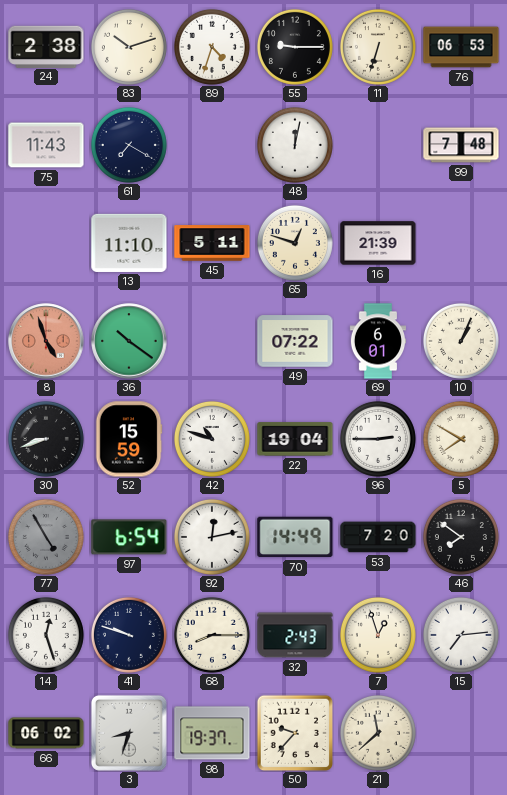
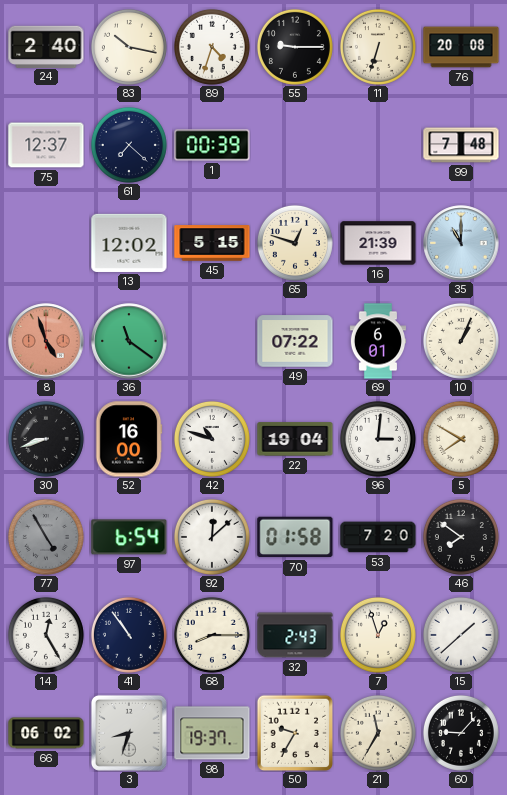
24: 2:38 -> 2:40 (46, 46)
83: 10:12 -> 10:17 (129, 47)
76: 06:53 -> 20:08 (461, 47)
75: 11:43 -> 12:37 (46, 145)
61: 7:20 -> 7:22 (129, 145)
1: none -> 00:39 (212, 145)
48: 12:02 -> none (295, 145)
13: 11:10 -> 12:02 (129, 243)
45: 5:11 -> 5:15 (212, 243)
35: none -> 11:00 (461, 243)
36: 10:21 -> 11:21 (129, 341)
52: 15:59 -> 16:00 (129, 439)
96: 2:45 -> 3:01 (378, 439)
92: 12:13 -> 12:08 (212, 537)
70: 14:49 -> 01:58 (295, 537)
14: 12:27 -> 12:25 (46, 635)
41: 9:48 -> 10:54 (129, 635)
15: 7:14 -> 1:38 (461, 635)
50: 9:37 -> 9:35 (295, 733)
21: 11:38 -> 11:35 (378, 733)
60: none -> 9:07 (461, 733)
